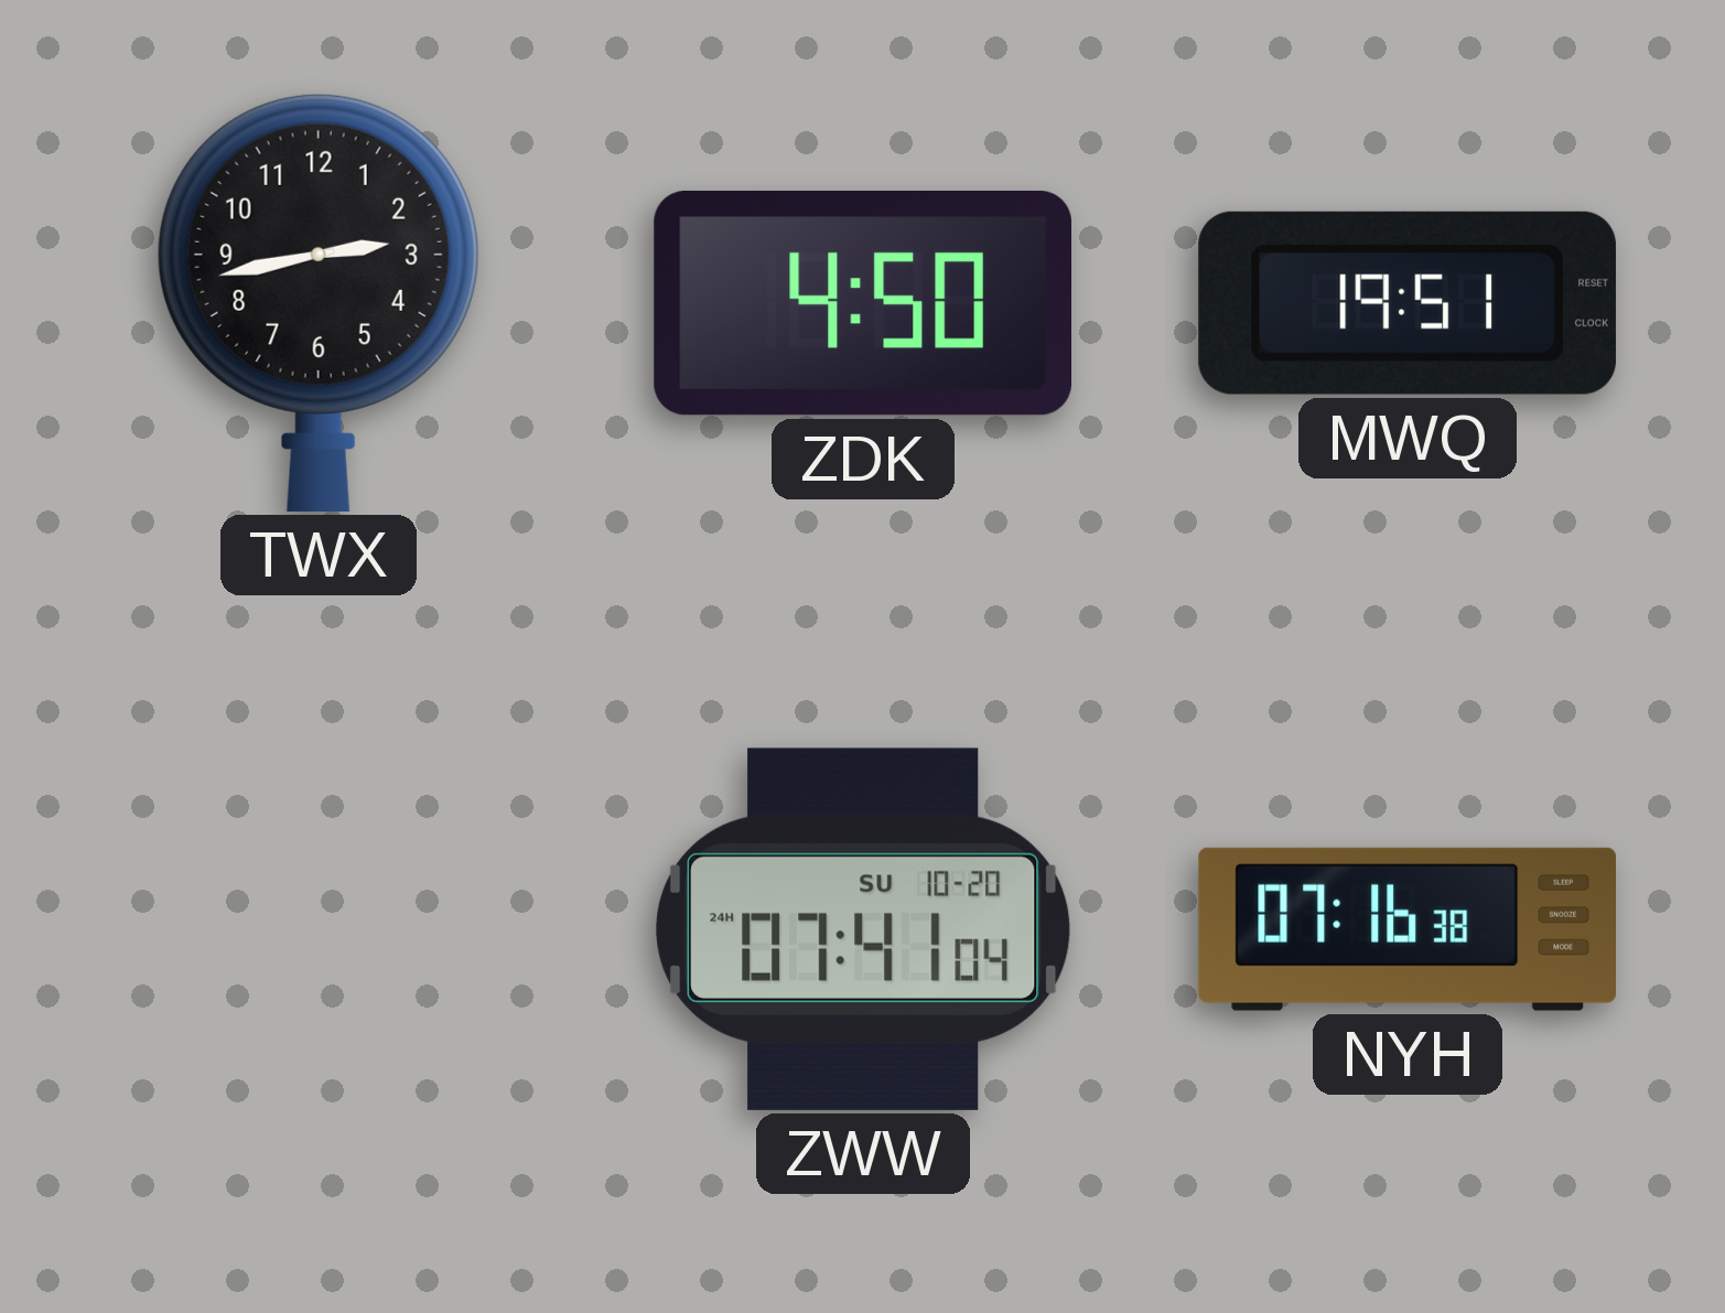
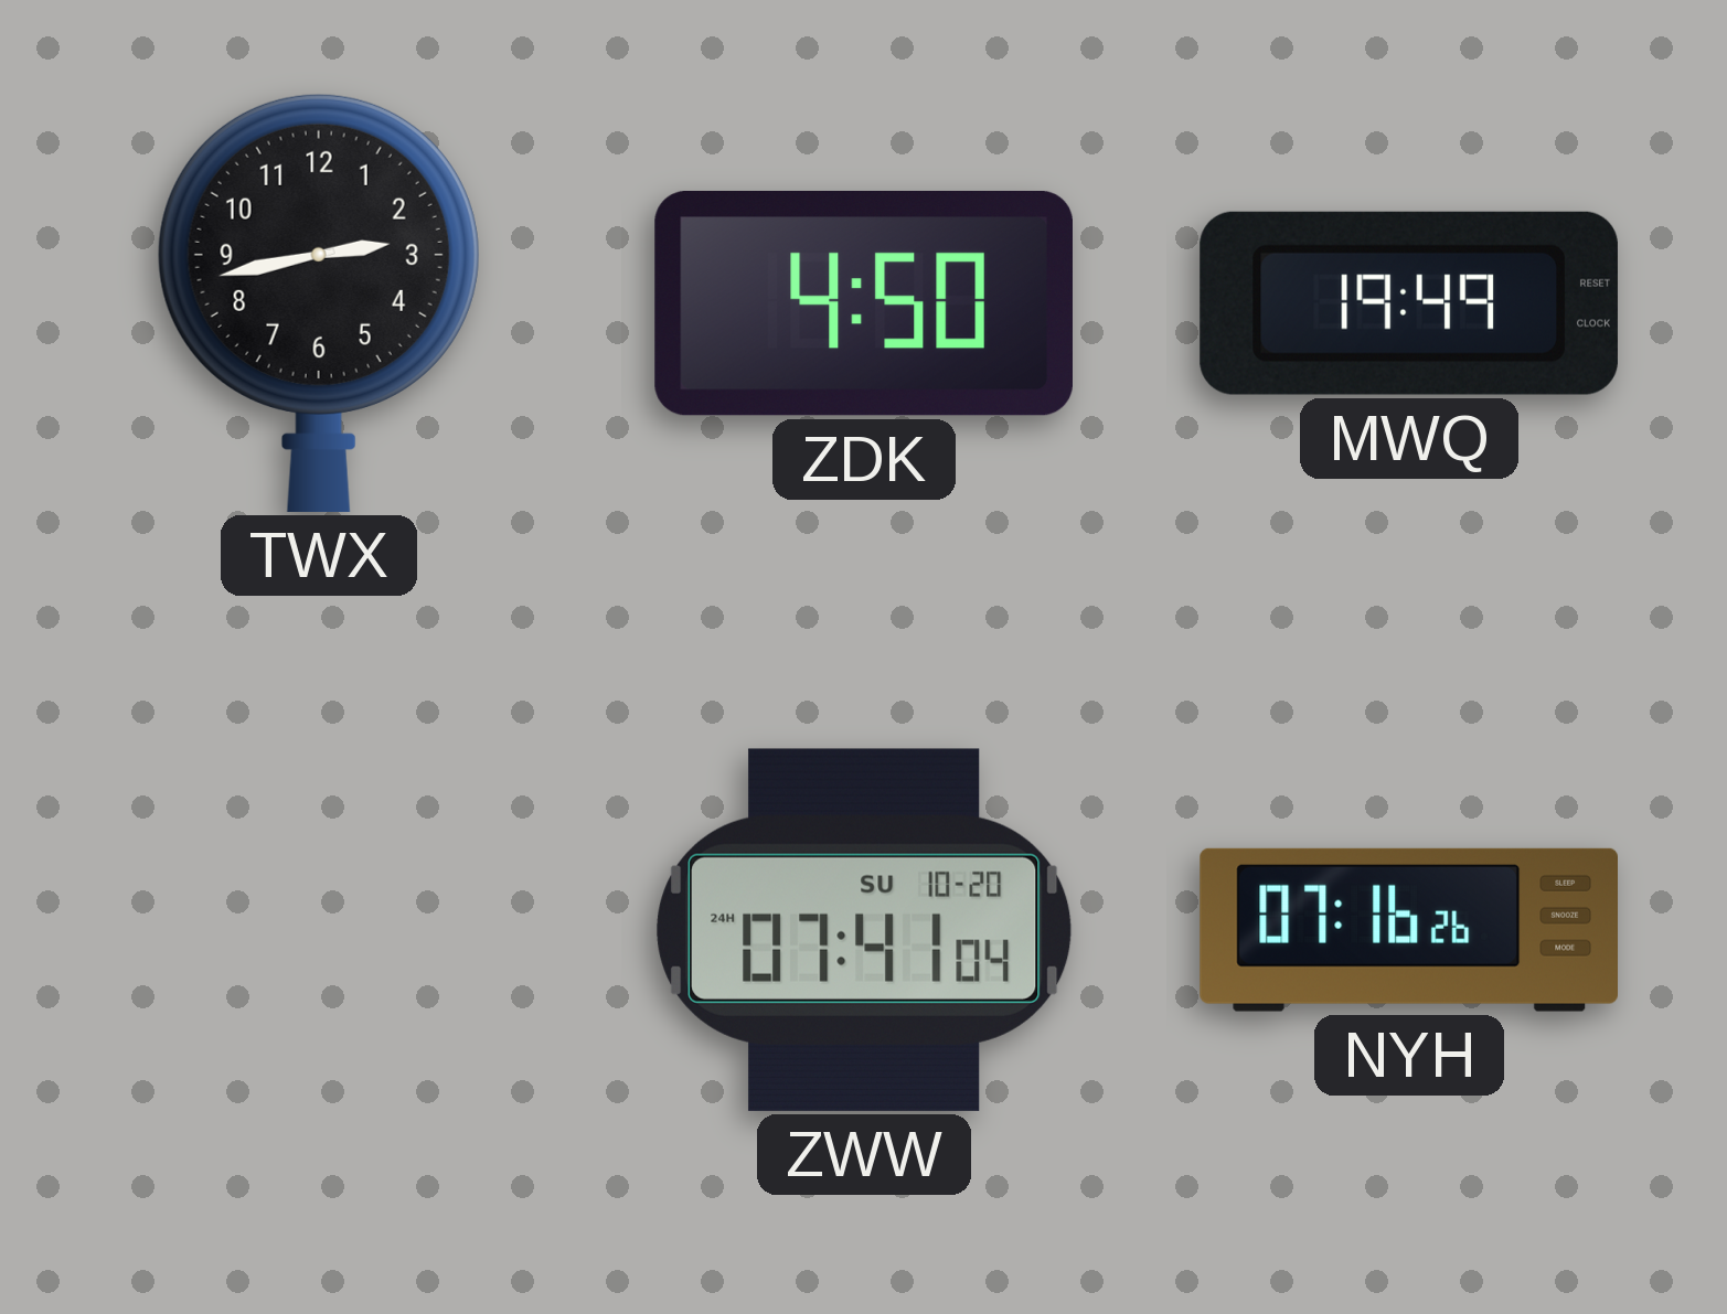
MWQ: 19:51 -> 19:49 (1409, 303)
NYH: 07:16:38 -> 07:16:26 (1408, 930)
